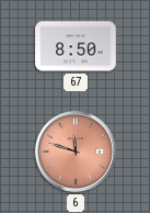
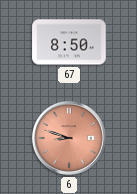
6: 11:48 -> 8:48 (69, 138)
